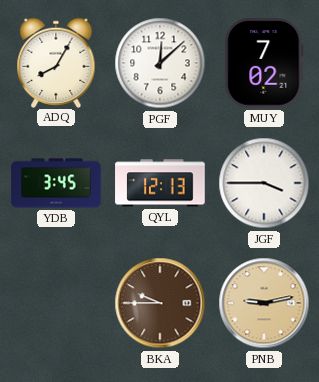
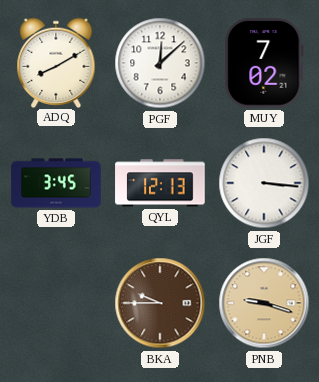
ADQ: 8:05 -> 8:10 (56, 62)
JGF: 3:45 -> 3:16 (264, 183)
PNB: 9:13 -> 9:18 (264, 303)
